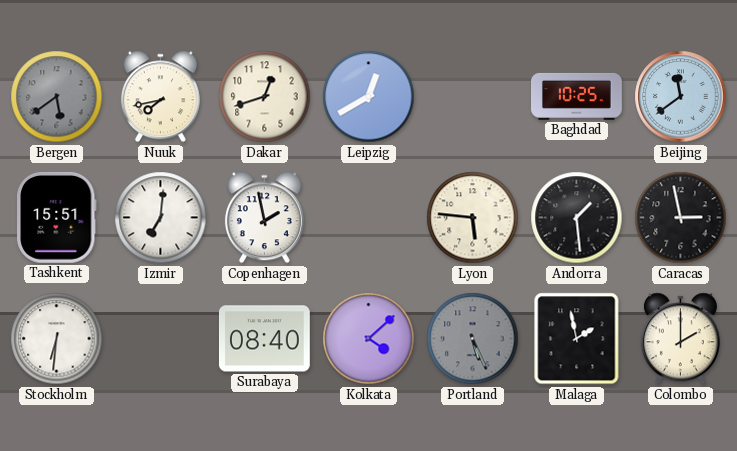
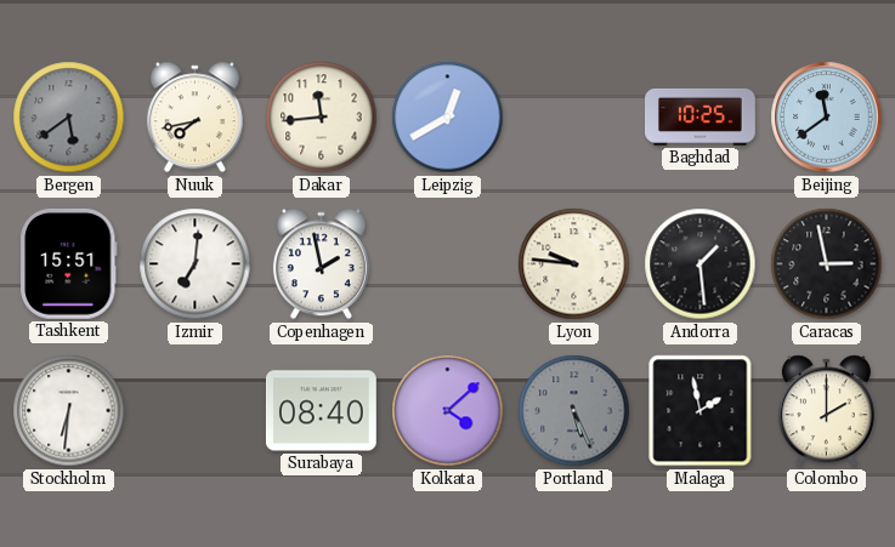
Dakar: 12:42 -> 11:44 (322, 118)
Lyon: 5:46 -> 9:46 (574, 264)
